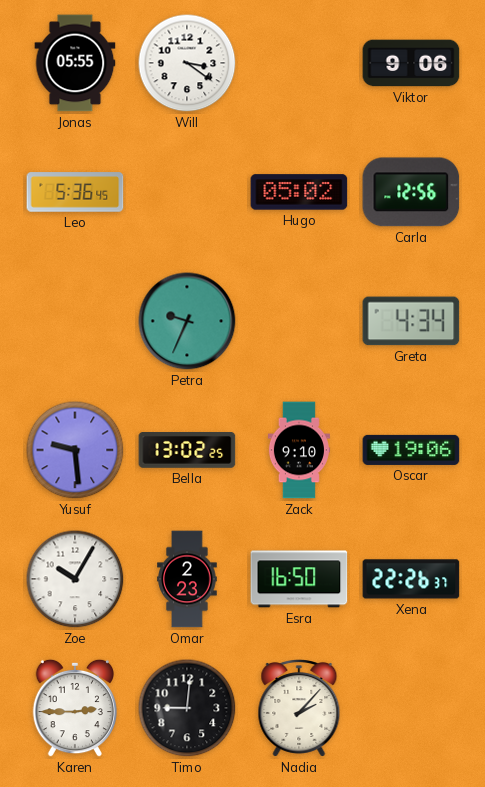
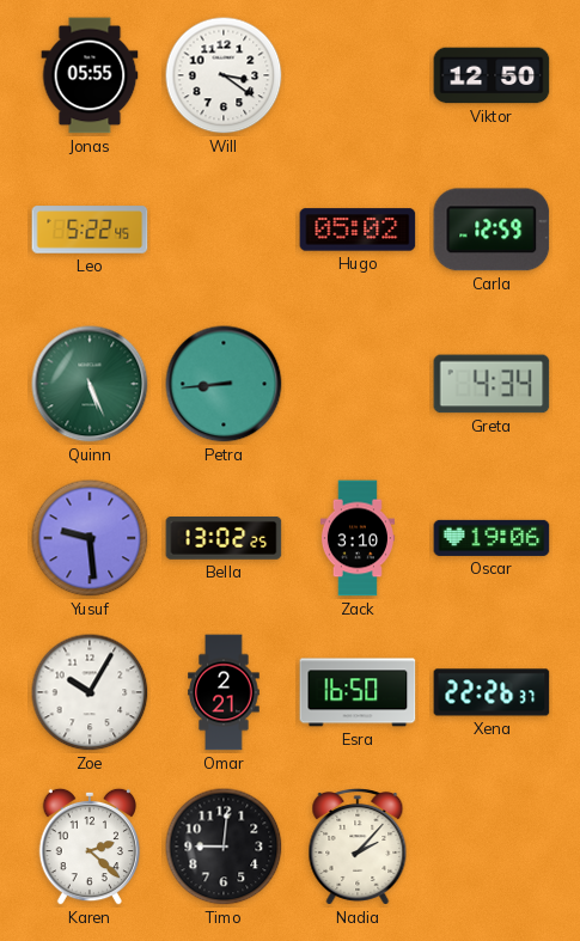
Viktor: 9:06 -> 12:50 (492, 75)
Leo: 5:36 -> 5:22 (90, 230)
Carla: 12:56 -> 12:59 (492, 230)
Quinn: none -> 5:26 (90, 384)
Petra: 9:34 -> 8:44 (224, 384)
Zack: 9:10 -> 3:10 (358, 538)
Omar: 2:23 -> 2:21 (224, 692)
Karen: 2:45 -> 2:22 (90, 847)
